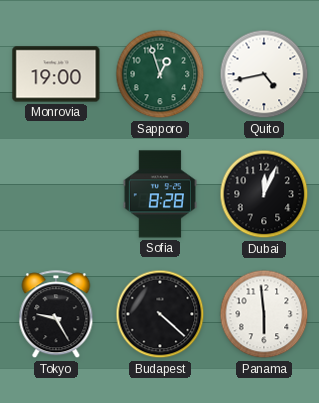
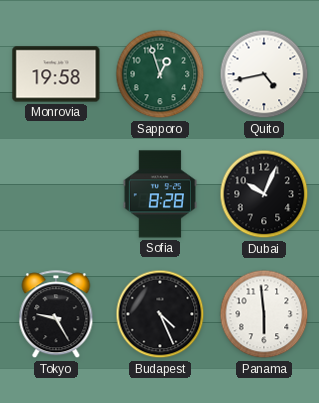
Monrovia: 19:00 -> 19:58 (56, 74)
Dubai: 12:04 -> 10:04 (264, 194)
Budapest: 4:22 -> 4:26 (160, 314)
